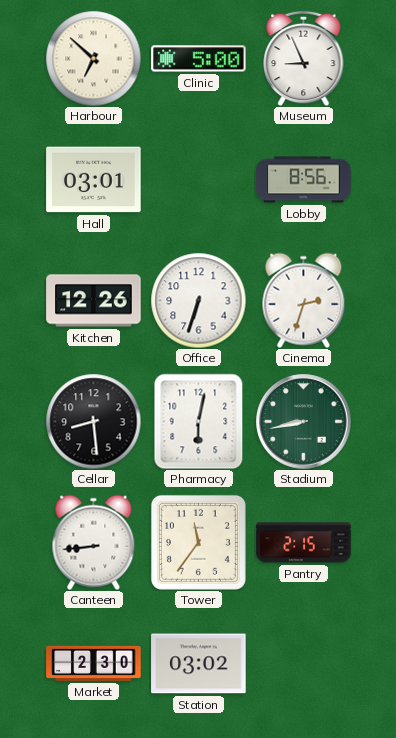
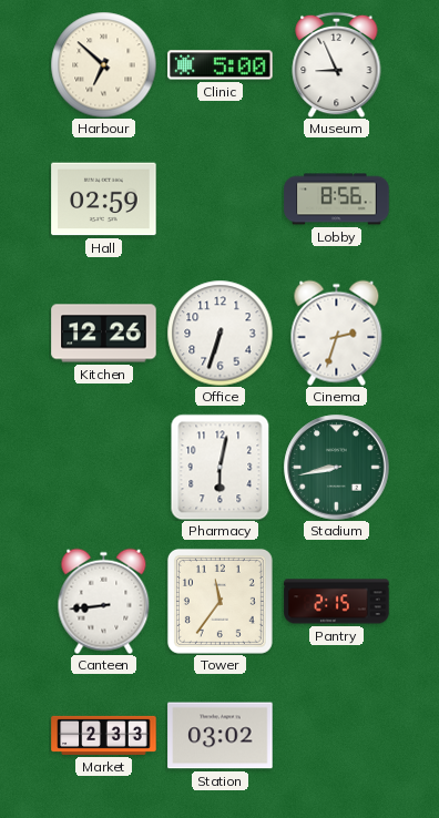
Hall: 03:01 -> 02:59 (104, 200)
Cellar: 8:29 -> none (93, 421)
Market: 2:30 -> 2:33 (104, 735)
